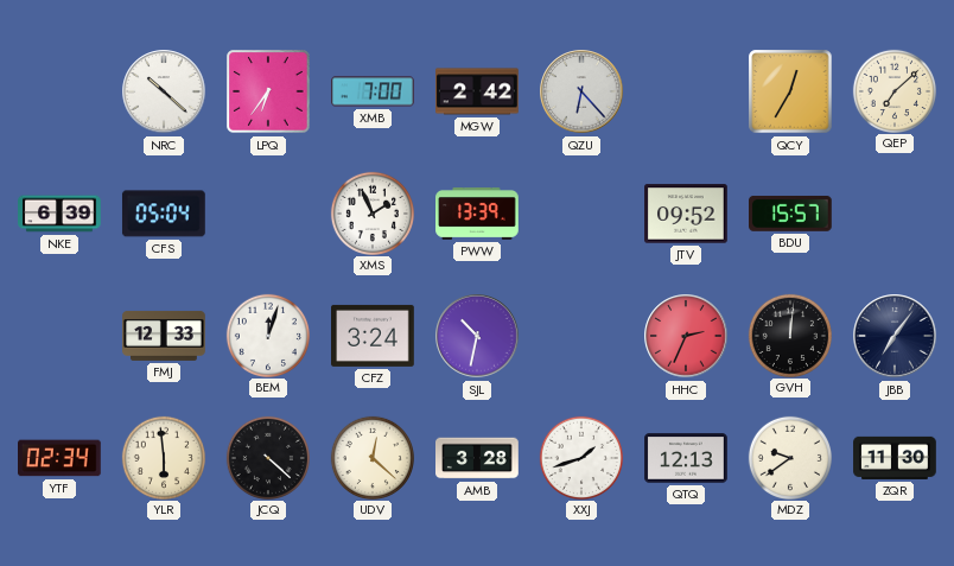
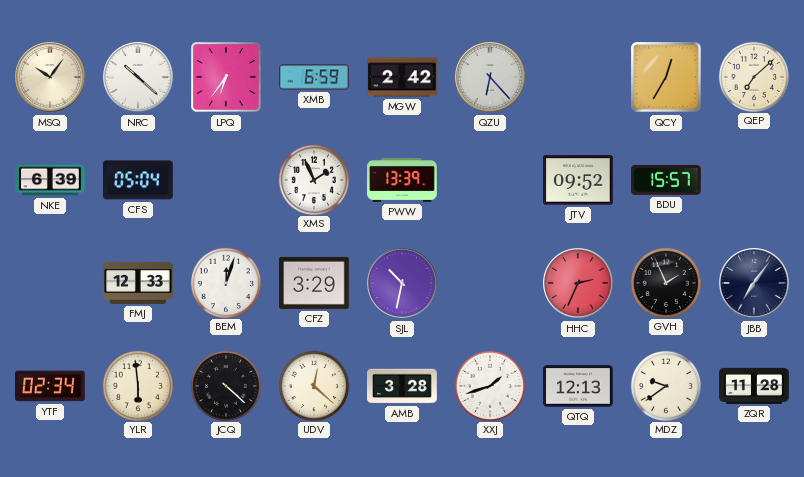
MSQ: none -> 10:06 (50, 77)
XMB: 7:00 -> 6:59 (314, 77)
CFZ: 3:24 -> 3:29 (315, 283)
GVH: 12:01 -> 1:56 (665, 282)
ZQR: 11:30 -> 11:28 (754, 386)
